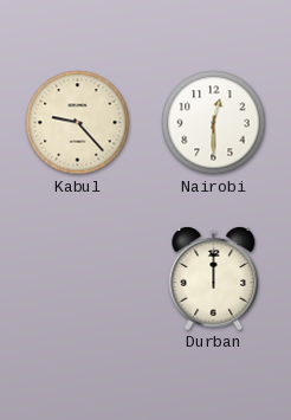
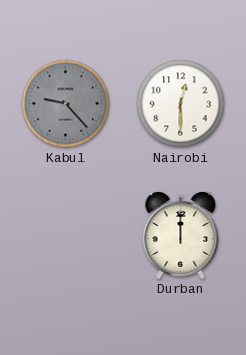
Kabul dial: cream -> grey (66, 104)
